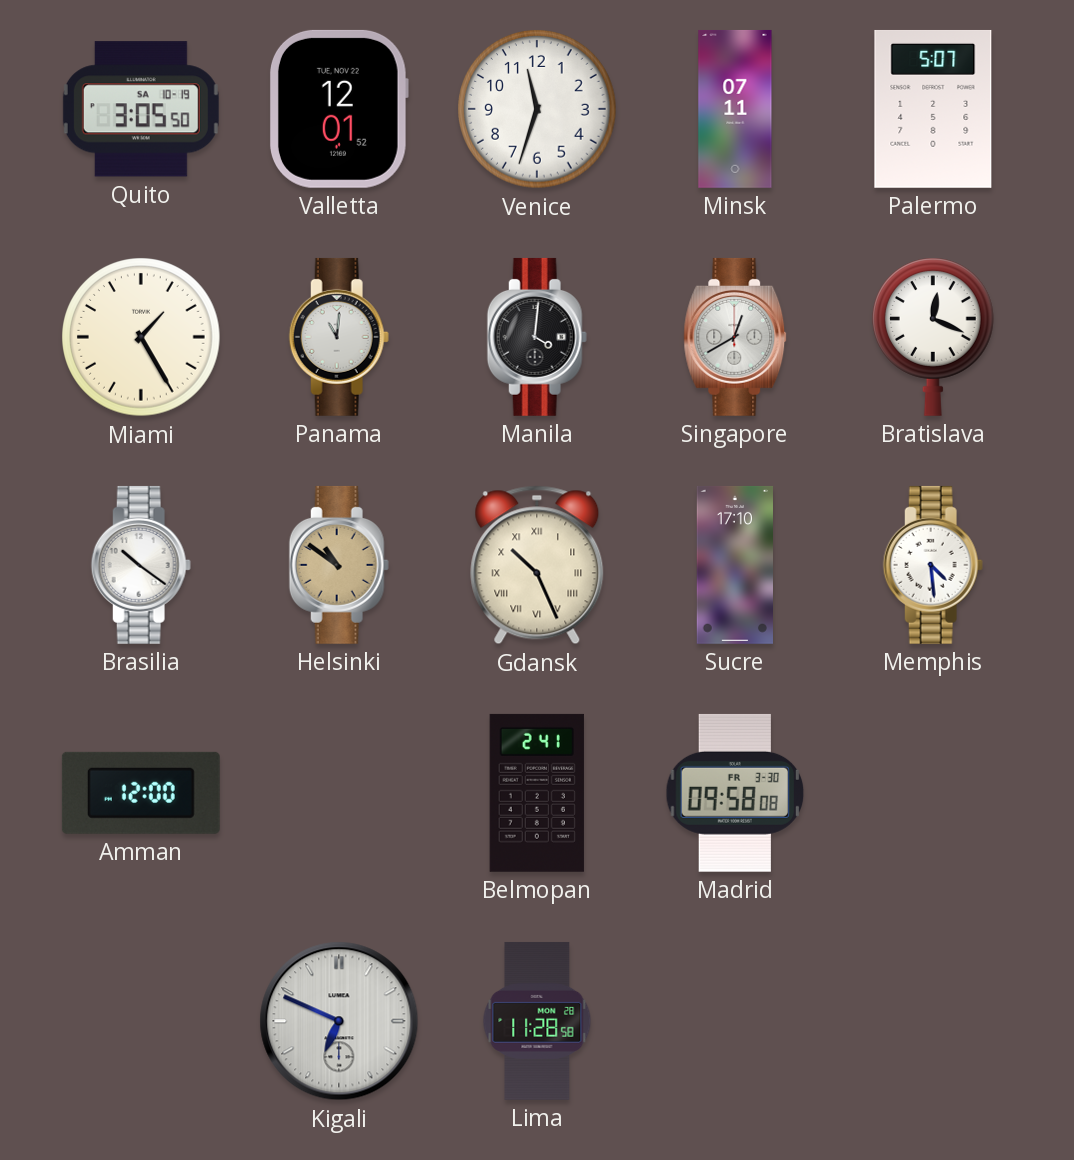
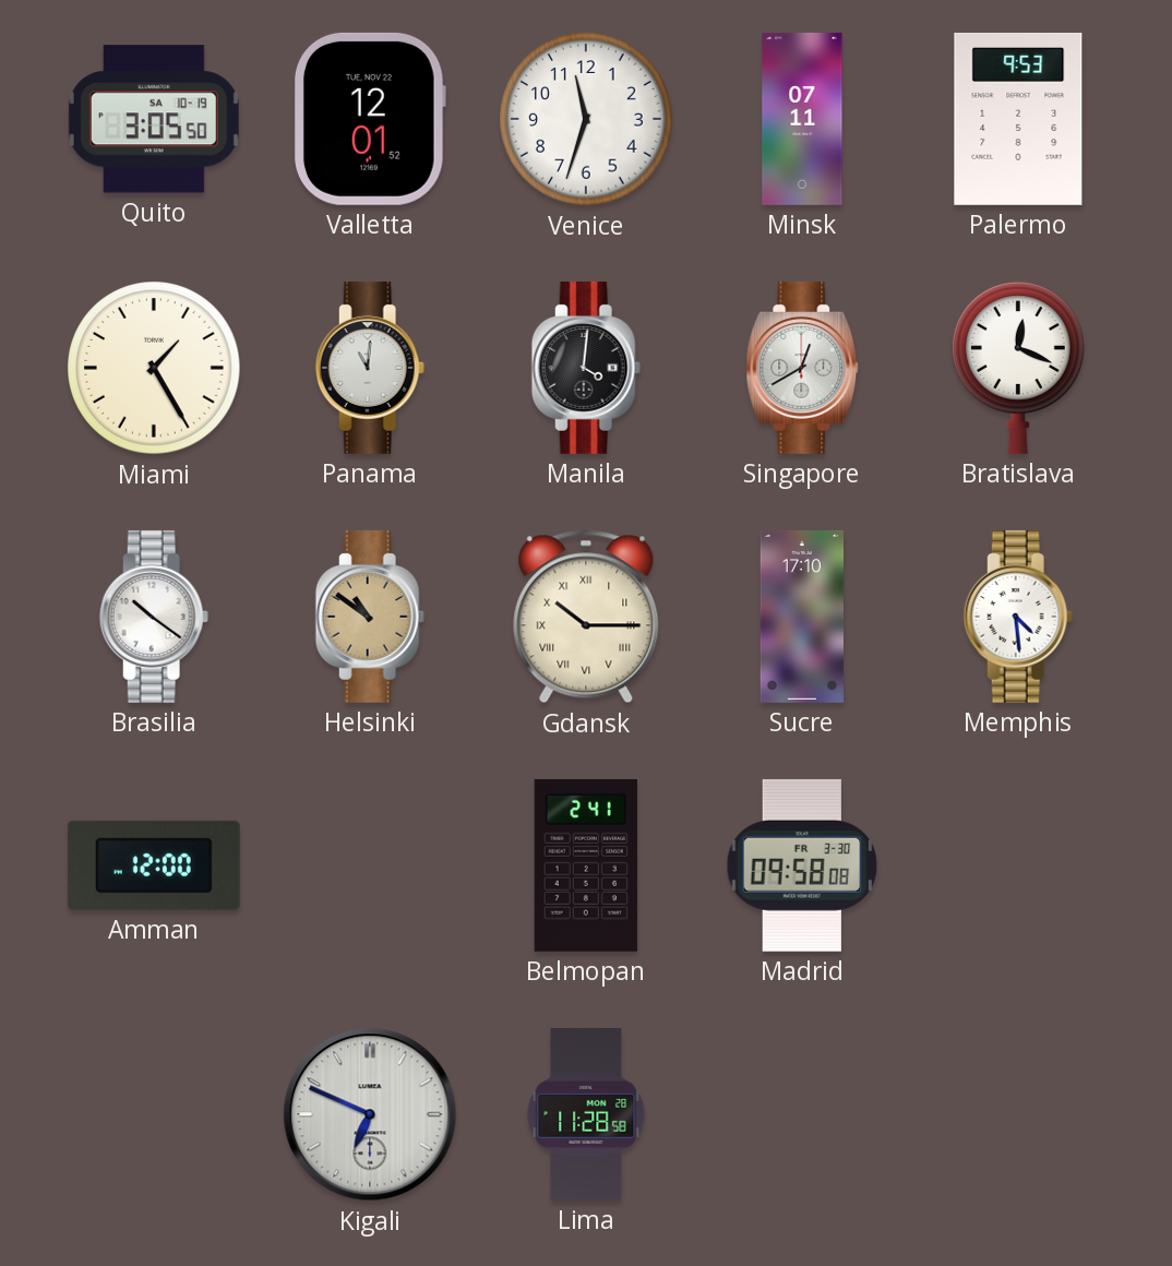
Palermo: 5:07 -> 9:53 (1018, 119)
Gdansk: 10:26 -> 10:15 (586, 617)
